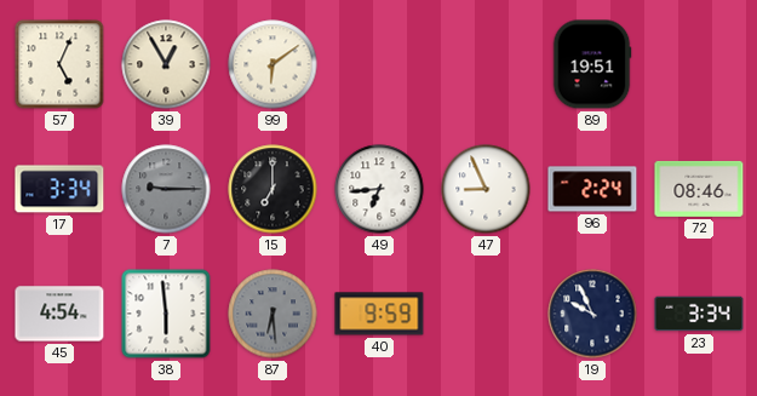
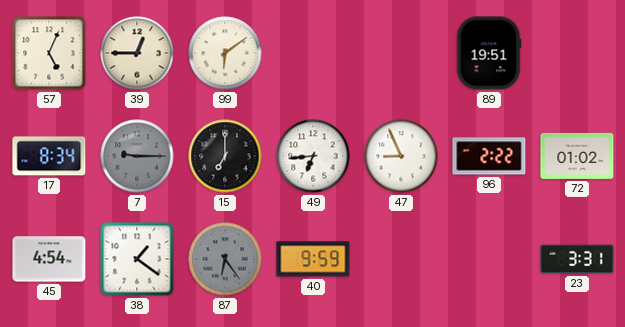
39: 12:55 -> 12:45 (137, 53)
17: 3:34 -> 8:34 (49, 156)
96: 2:24 -> 2:22 (489, 156)
72: 08:46 -> 01:02 (577, 156)
38: 5:59 -> 1:21 (137, 259)
87: 6:29 -> 6:24 (225, 259)
19: 9:56 -> none (592, 314)
23: 3:34 -> 3:31 (577, 259)
